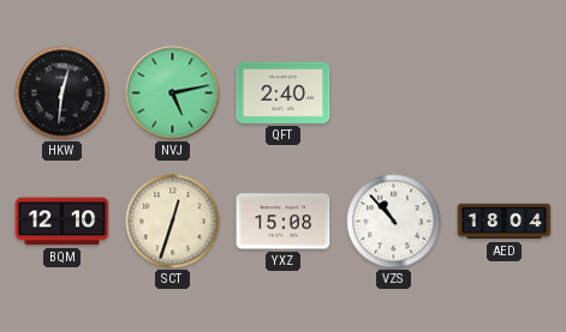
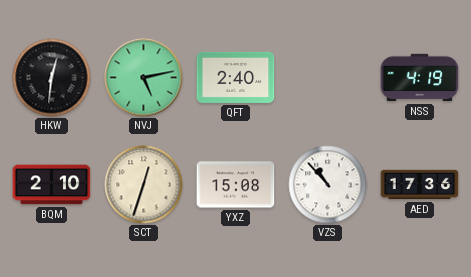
NSS: none -> 4:19 (420, 78)
BQM: 12:10 -> 2:10 (52, 185)
AED: 18:04 -> 17:36 (420, 185)
